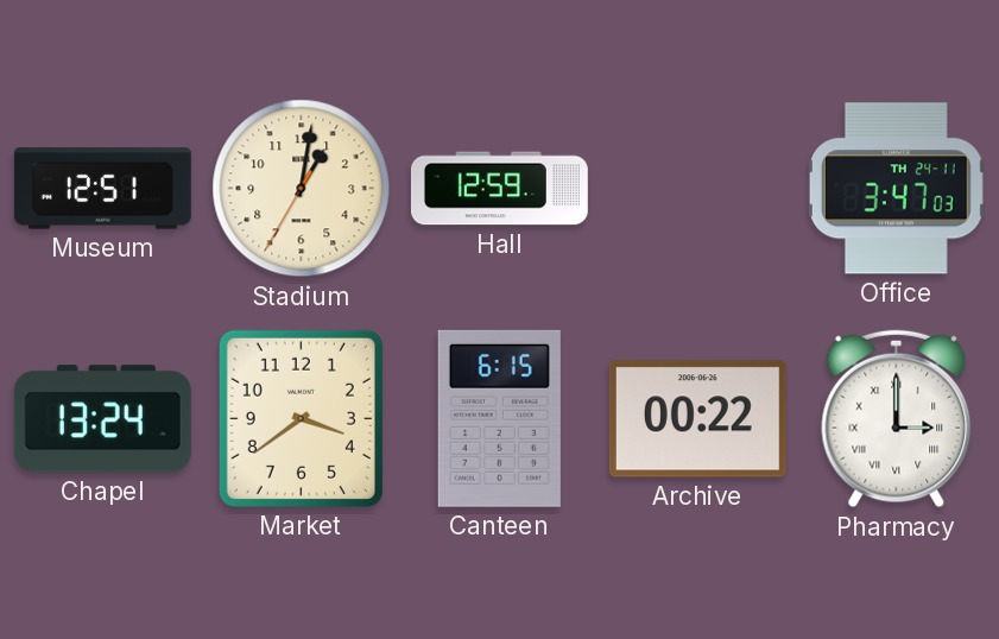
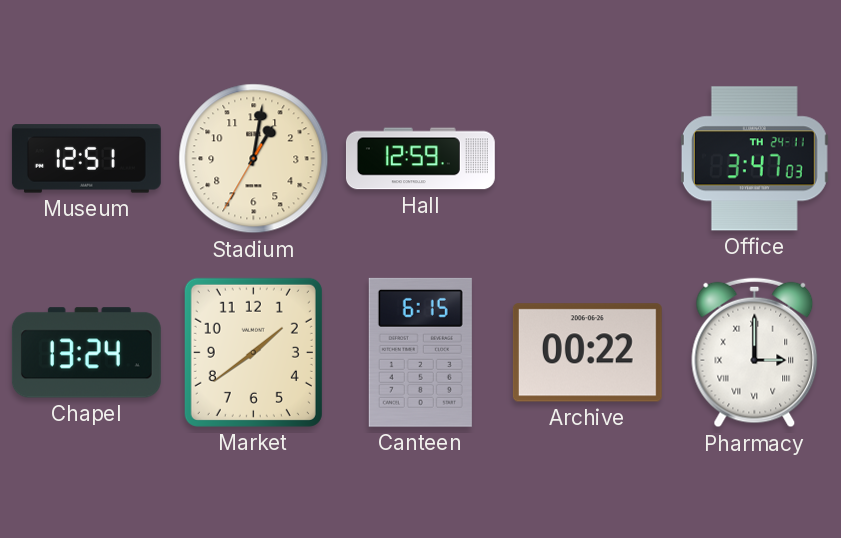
Market: 3:39 -> 1:39 (253, 352)
